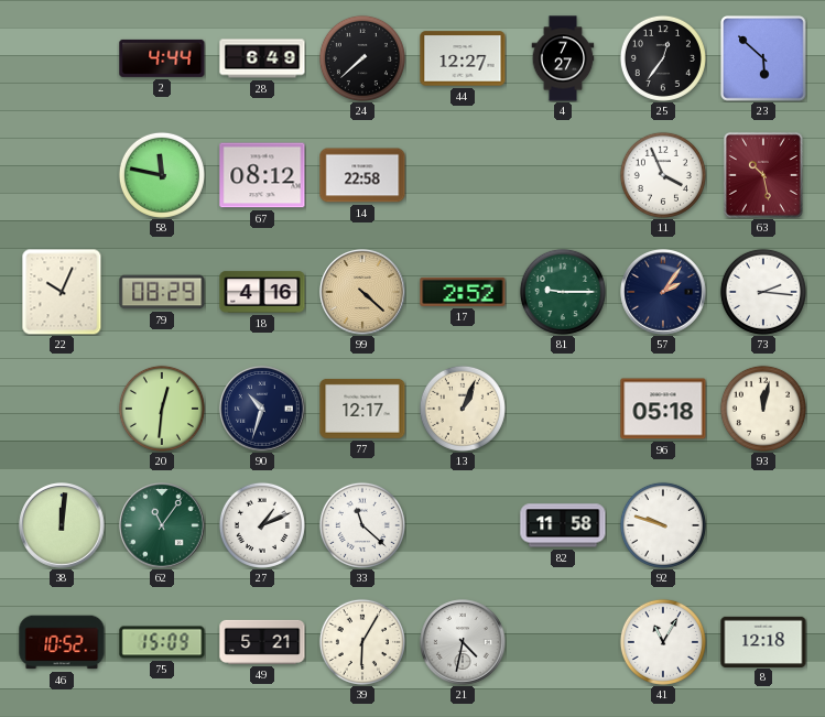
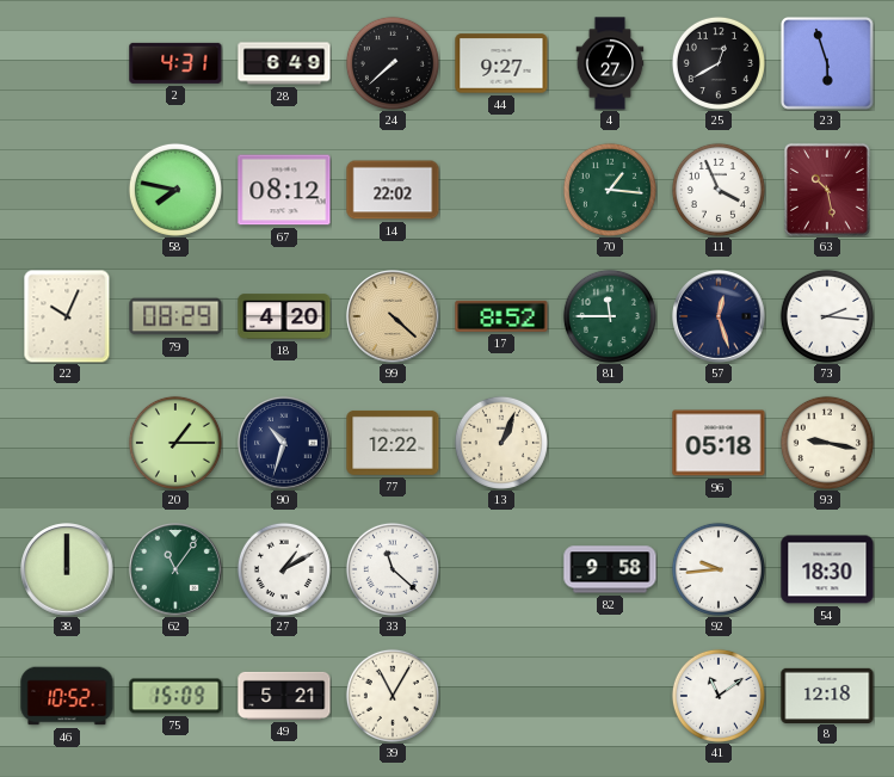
2: 4:44 -> 4:31 (175, 63)
44: 12:27 -> 9:27 (501, 63)
25: 12:36 -> 12:40 (719, 63)
23: 5:52 -> 5:57 (828, 64)
58: 11:47 -> 7:47 (175, 190)
14: 22:58 -> 22:02 (393, 190)
70: none -> 1:16 (610, 190)
18: 4:16 -> 4:20 (284, 316)
17: 2:52 -> 8:52 (501, 316)
81: 9:15 -> 11:45 (610, 316)
57: 2:06 -> 12:27 (719, 316)
20: 12:31 -> 1:15 (175, 443)
77: 12:17 -> 12:22 (393, 443)
93: 12:02 -> 9:17 (827, 443)
38: 12:01 -> 12:00 (67, 569)
27: 1:11 -> 1:10 (284, 569)
82: 11:58 -> 9:58 (610, 569)
92: 9:48 -> 9:44 (719, 569)
54: none -> 18:30 (827, 569)
39: 6:05 -> 11:05 (393, 696)
21: 4:32 -> none (463, 642)
41: 11:05 -> 11:09 (719, 696)
